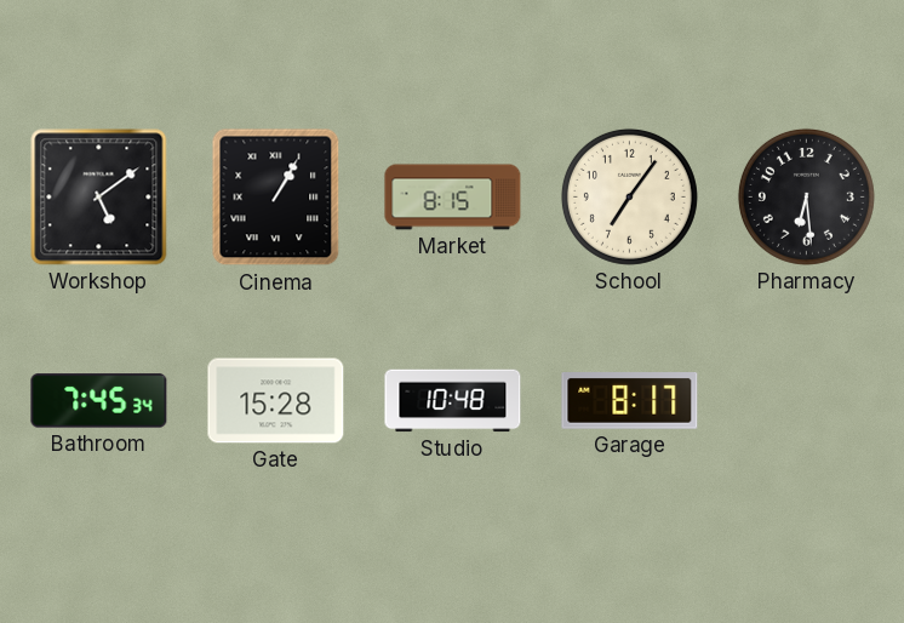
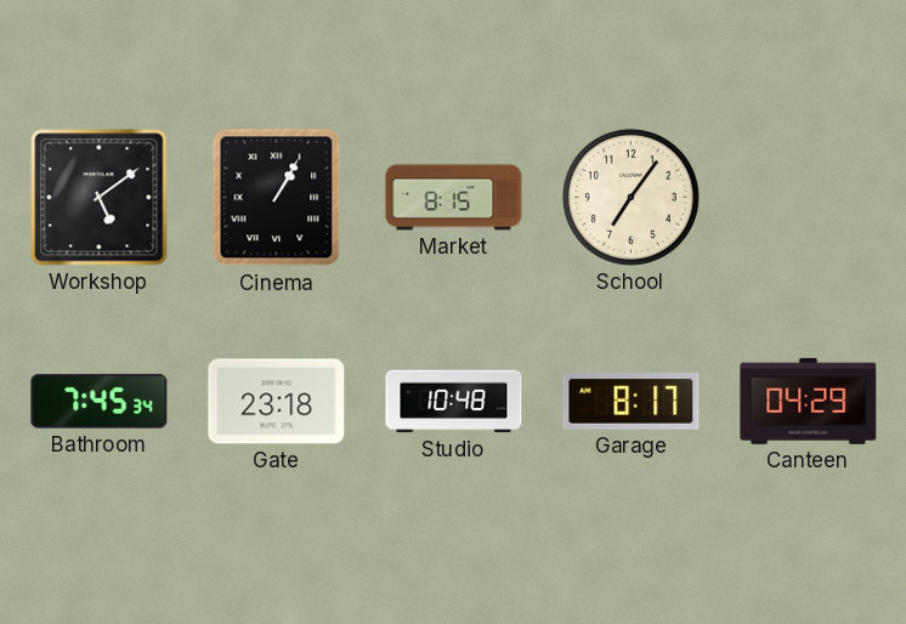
Pharmacy: 6:29 -> none (806, 196)
Gate: 15:28 -> 23:18 (277, 402)
Canteen: none -> 04:29 (809, 401)
